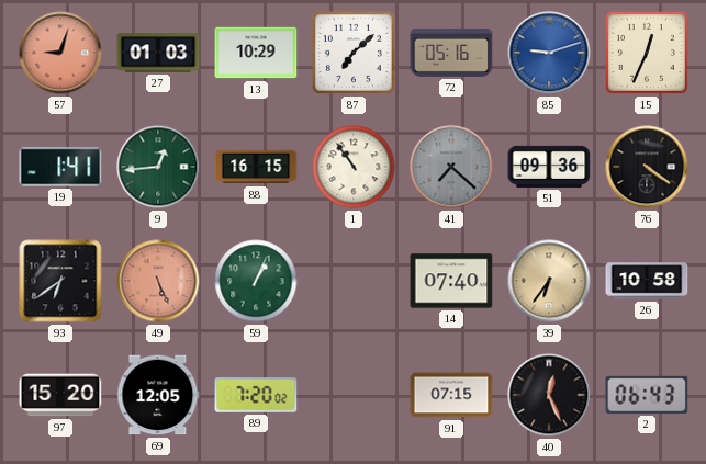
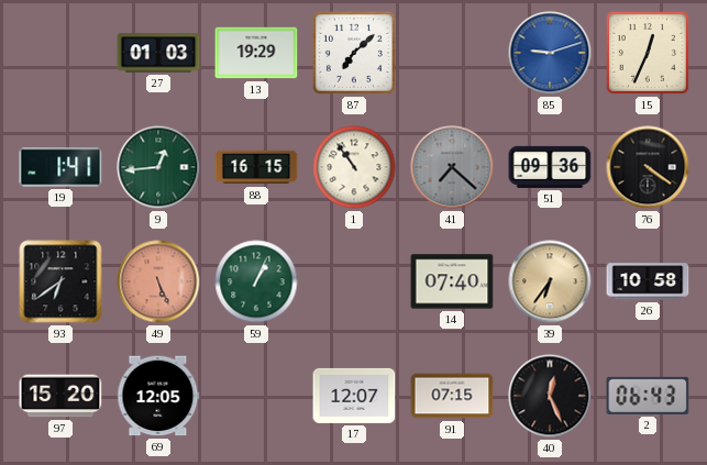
57: 9:03 -> none (60, 53)
13: 10:29 -> 19:29 (256, 53)
72: 05:16 -> none (451, 53)
89: 7:20 -> none (256, 396)
17: none -> 12:07 (354, 396)
